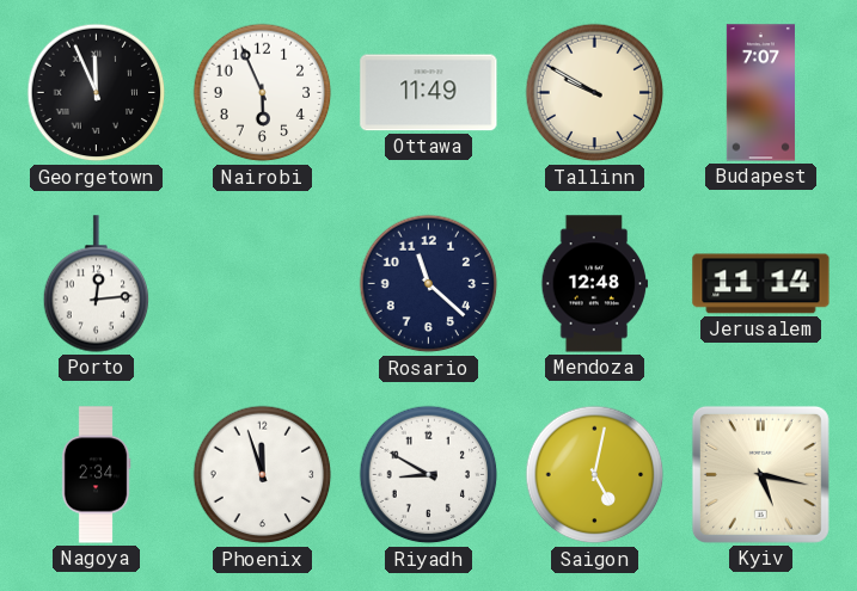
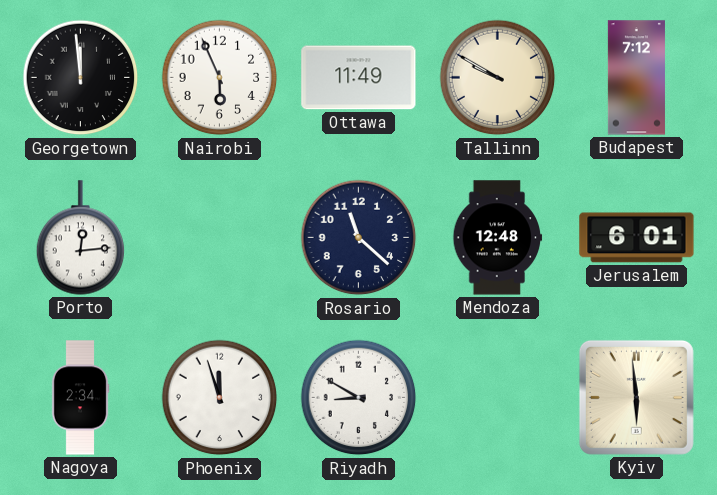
Georgetown: 11:56 -> 11:59 (81, 78)
Budapest: 7:07 -> 7:12 (636, 78)
Jerusalem: 11:14 -> 6:01 (637, 238)
Saigon: 5:02 -> none (595, 475)
Kyiv: 5:17 -> 5:59 (636, 397)
